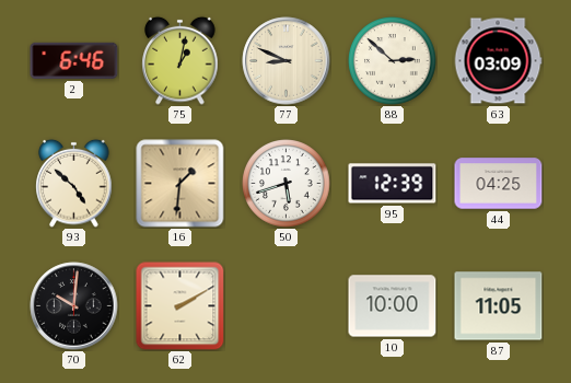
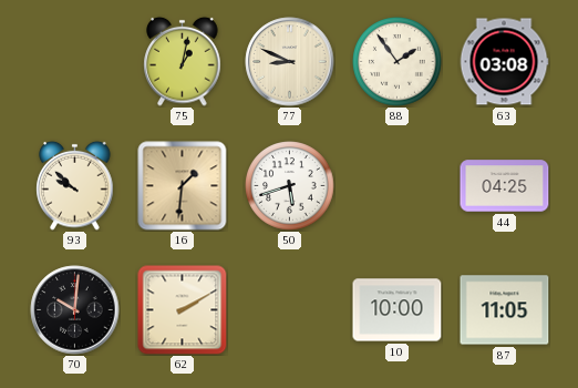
2: 6:46 -> none (74, 60)
88: 2:52 -> 1:54 (398, 62)
63: 03:09 -> 03:08 (504, 62)
93: 4:52 -> 9:52 (75, 185)
95: 12:39 -> none (393, 184)
